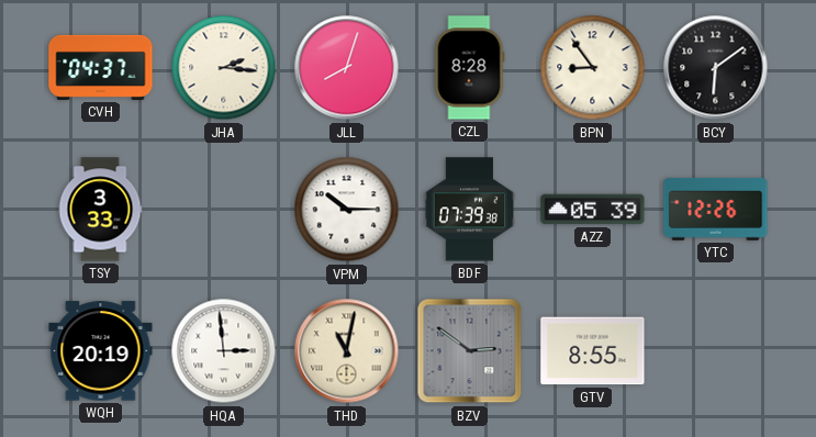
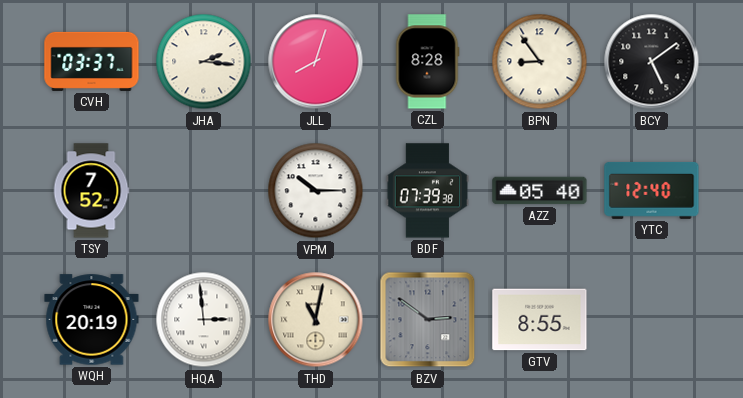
CVH: 04:37 -> 03:37 (92, 61)
BCY: 6:09 -> 5:09 (652, 62)
TSY: 3:33 -> 7:52 (91, 191)
AZZ: 05:39 -> 05:40 (540, 191)
YTC: 12:26 -> 12:40 (652, 190)
